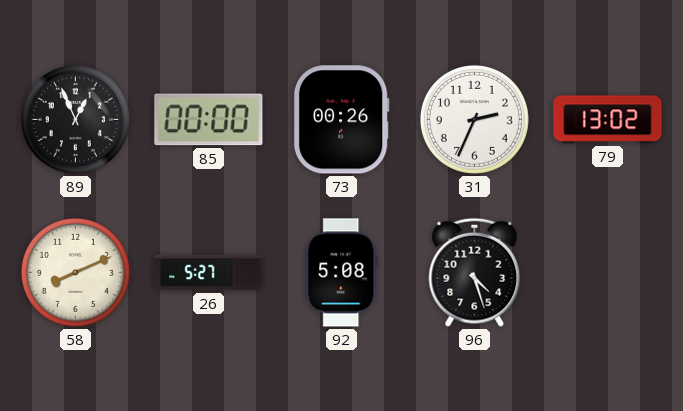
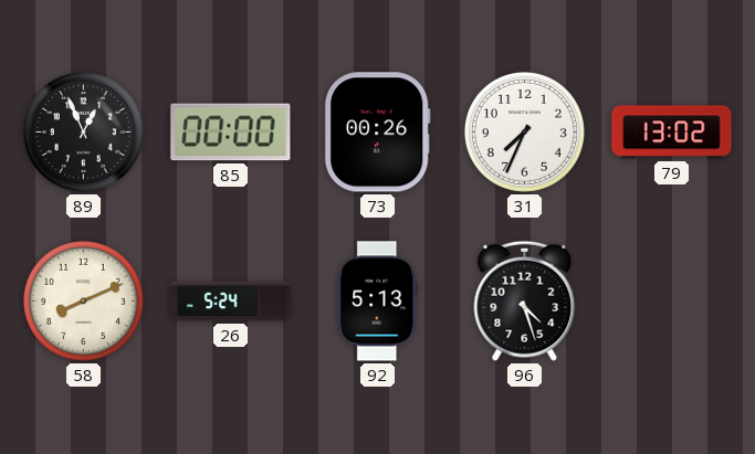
31: 2:34 -> 7:34 (524, 131)
26: 5:27 -> 5:24 (231, 302)
92: 5:08 -> 5:13 (378, 302)
